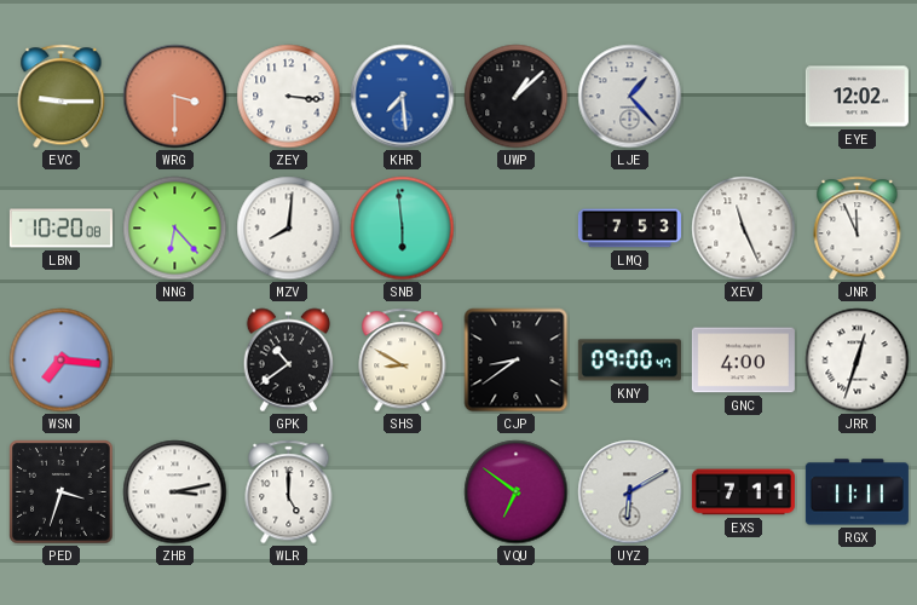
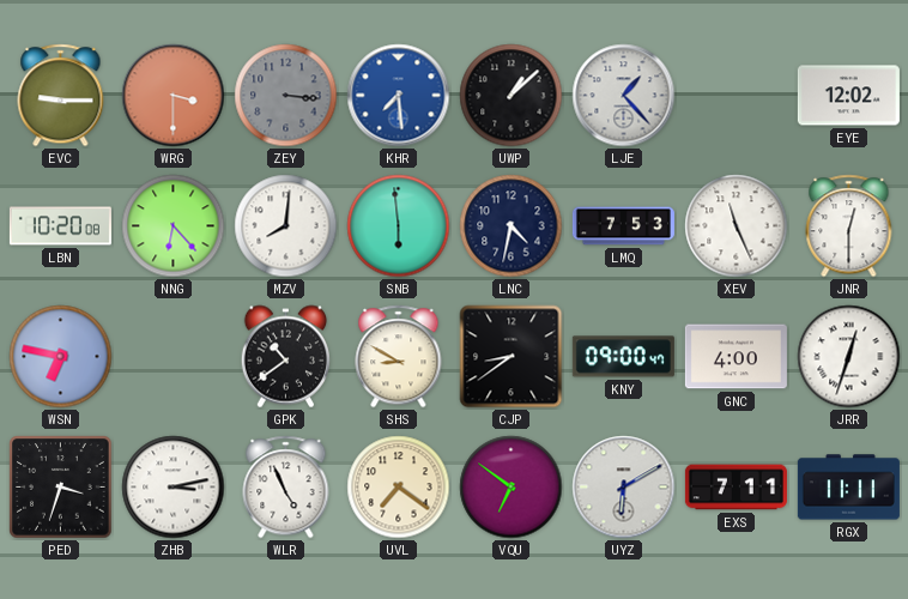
ZEY dial: white -> grey (286, 96)
LNC: none -> 4:32 (511, 226)
JNR: 11:56 -> 12:30 (849, 226)
WSN: 7:16 -> 6:47 (61, 357)
WLR: 5:00 -> 4:56 (286, 488)
UVL: none -> 7:21 (399, 488)
